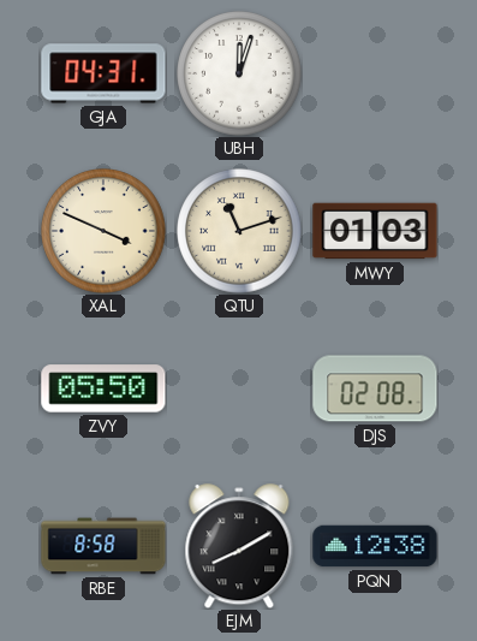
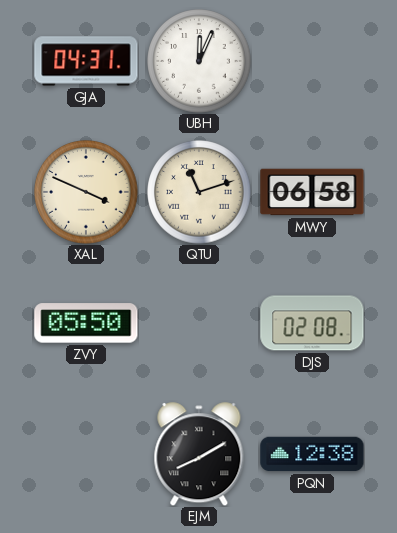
UBH: 12:03 -> 12:04 (199, 61)
MWY: 01:03 -> 06:58 (312, 192)
RBE: 8:58 -> none (103, 546)
